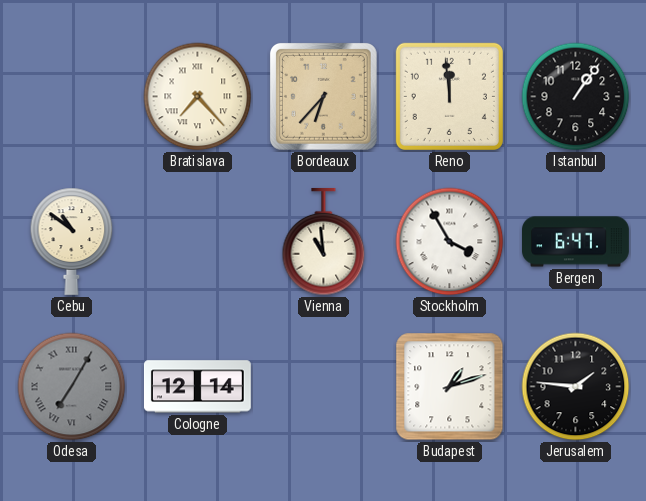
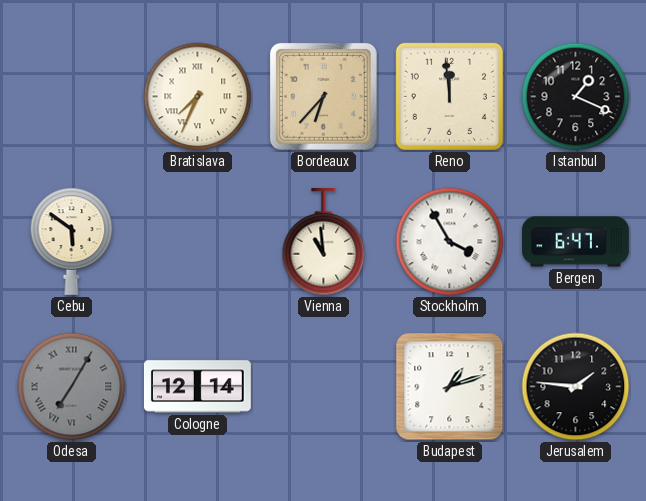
Bratislava: 7:23 -> 7:34 (198, 97)
Istanbul: 1:06 -> 1:19 (576, 97)
Cebu: 10:51 -> 5:51 (72, 241)
